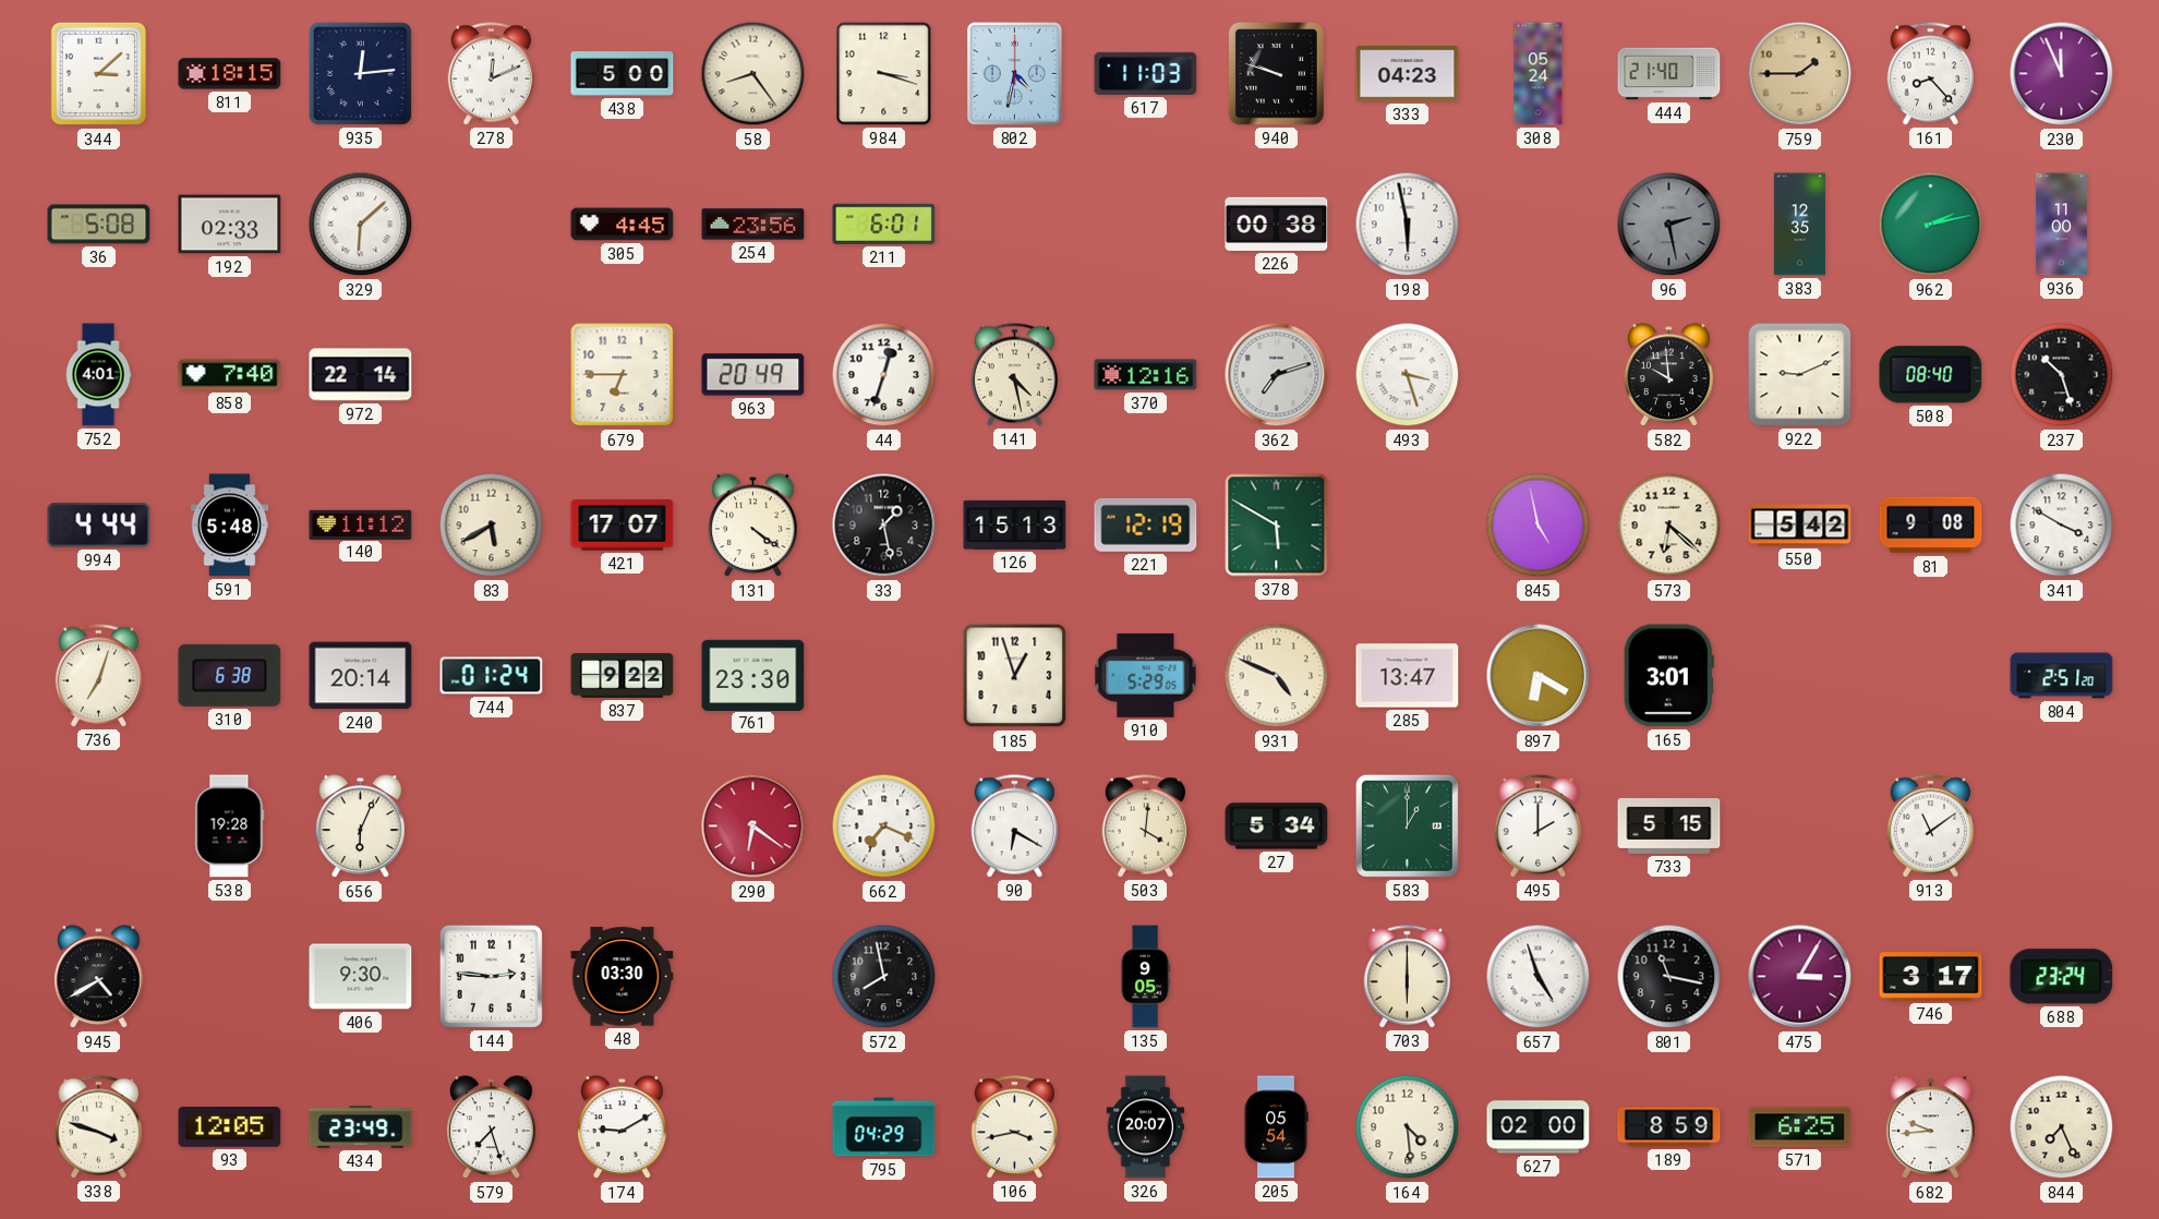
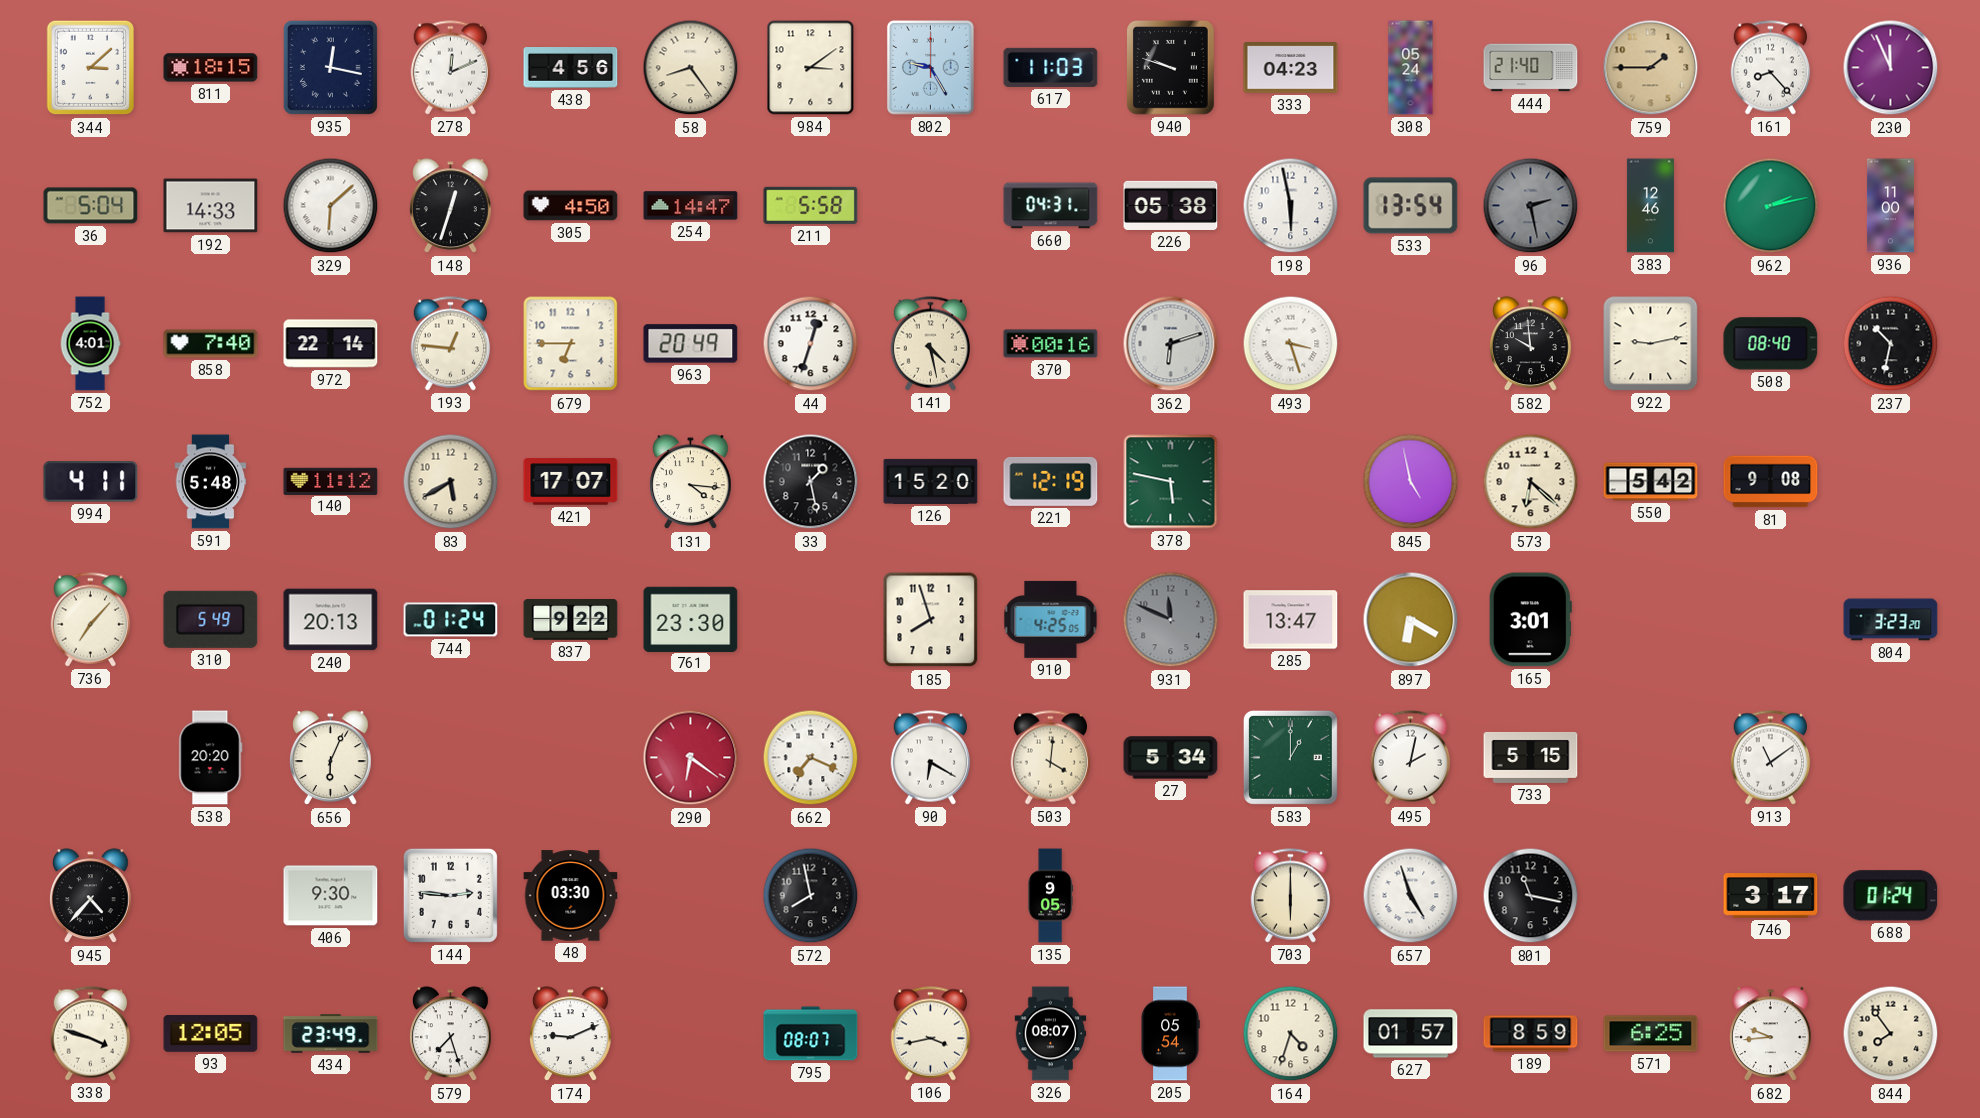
935: 12:14 -> 12:17 (330, 67)
438: 5:00 -> 4:56 (571, 68)
984: 3:18 -> 3:09 (811, 68)
802: 4:32 -> 9:25 (930, 67)
36: 5:08 -> 5:04 (91, 206)
192: 02:33 -> 14:33 (211, 206)
148: none -> 12:33 (450, 206)
305: 4:45 -> 4:50 (571, 206)
254: 23:56 -> 14:47 (691, 206)
211: 6:01 -> 5:58 (811, 205)
660: none -> 04:31 (1051, 206)
226: 00:38 -> 05:38 (1171, 205)
533: none -> 13:54 (1411, 206)
383: 12:35 -> 12:46 (1650, 206)
193: none -> 12:46 (450, 344)
370: 12:16 -> 00:16 (1051, 344)
362: 7:12 -> 6:12 (1171, 344)
922: 9:11 -> 9:13 (1651, 344)
237: 10:27 -> 10:32 (1891, 344)
994: 4:44 -> 4:11 (91, 482)
131: 4:21 -> 4:16 (690, 482)
126: 15:13 -> 15:20 (931, 481)
378: 5:50 -> 5:47 (1171, 482)
341: 3:50 -> none (2062, 526)
736: 7:03 -> 7:07 (90, 620)
310: 6:38 -> 5:49 (211, 619)
240: 20:14 -> 20:13 (331, 620)
185: 12:57 -> 7:57 (931, 620)
910: 5:29 -> 4:25 (1051, 619)
931: 4:49 -> 11:49 (1171, 620)
931 dial: cream -> grey (1171, 620)
804: 2:51 -> 3:23 (1891, 620)
538: 19:28 -> 20:20 (211, 758)
495: 2:00 -> 2:02 (1410, 758)
945: 4:40 -> 4:37 (90, 896)
475: 3:05 -> none (1800, 977)
688: 23:24 -> 01:24 (1891, 896)
174: 9:10 -> 9:11 (570, 1034)
795: 04:29 -> 08:07 (811, 1034)
326: 20:07 -> 08:07 (1051, 1034)
164: 4:29 -> 4:33 (1291, 1034)
627: 02:00 -> 01:57 (1411, 1034)
844: 7:26 -> 7:54 (1891, 1034)
